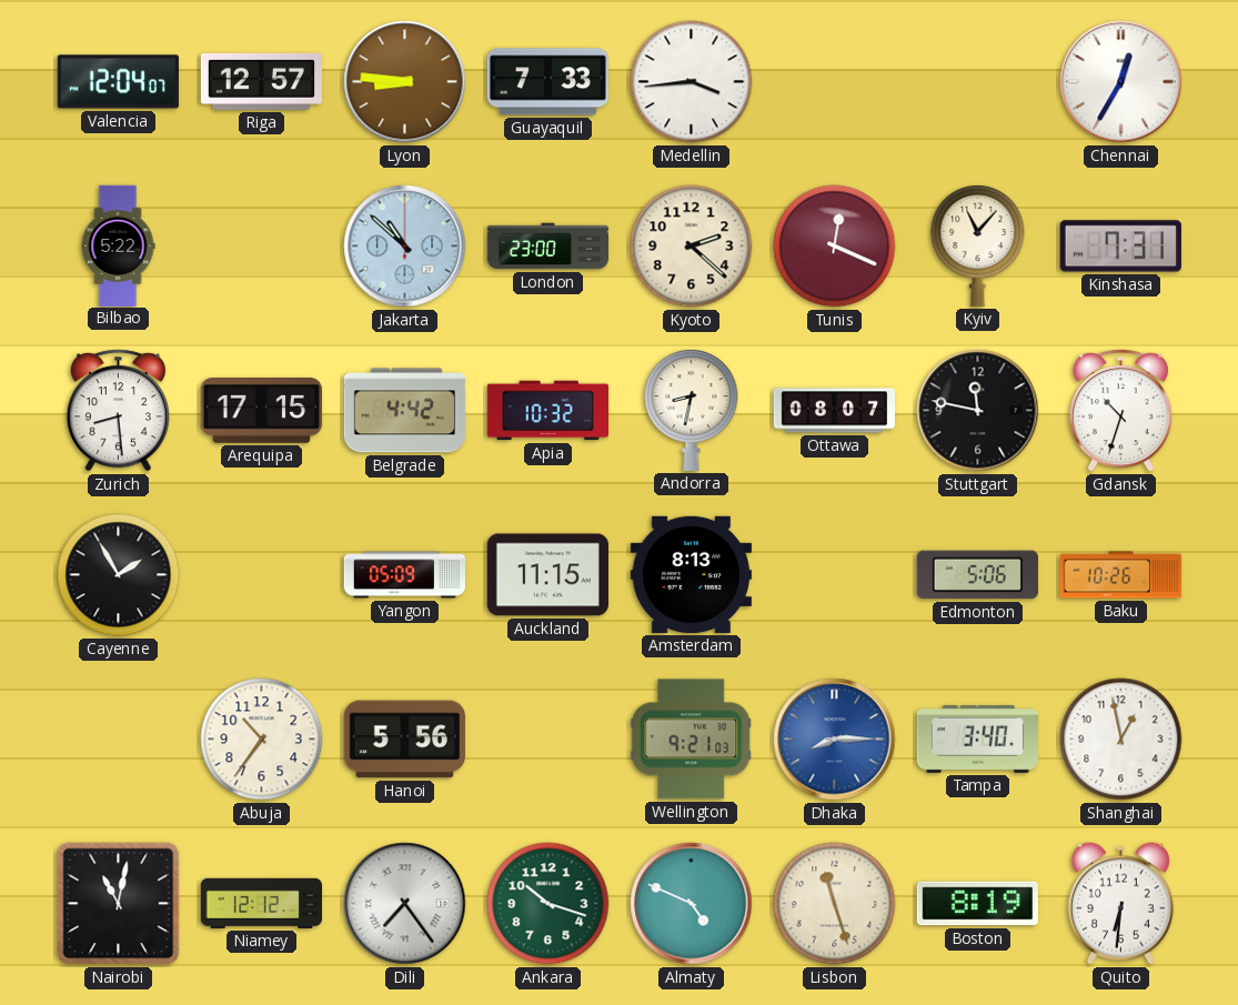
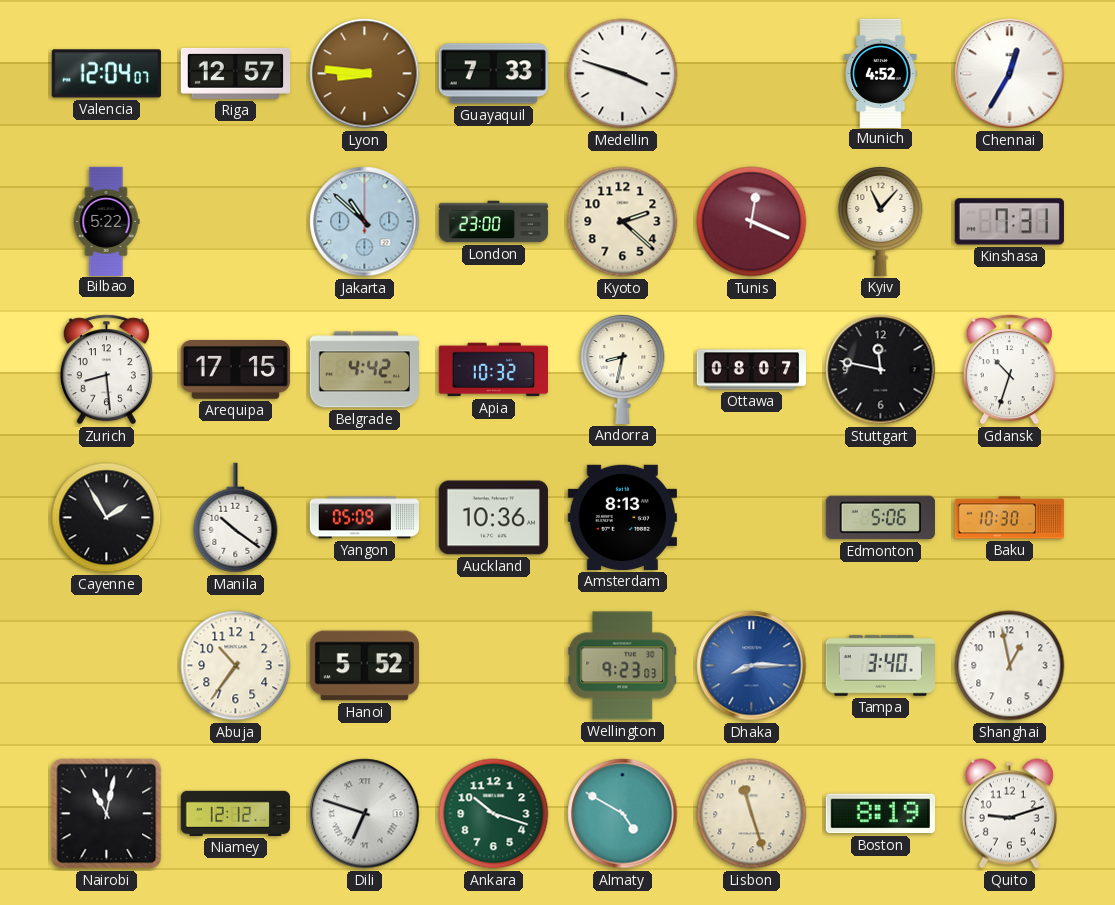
Medellin: 3:44 -> 3:48 (623, 74)
Munich: none -> 4:52 (881, 73)
Manila: none -> 10:21 (236, 518)
Auckland: 11:15 -> 10:36 (493, 518)
Baku: 10:26 -> 10:30 (1010, 518)
Hanoi: 5:56 -> 5:52 (364, 666)
Wellington: 9:21 -> 9:23 (623, 666)
Dili: 7:24 -> 6:48 (365, 814)
Almaty: 4:49 -> 4:50 (623, 814)
Quito: 6:31 -> 9:12 (1009, 814)
